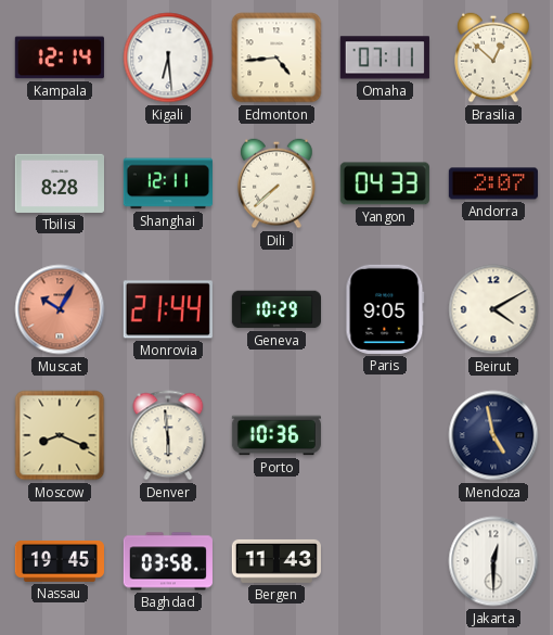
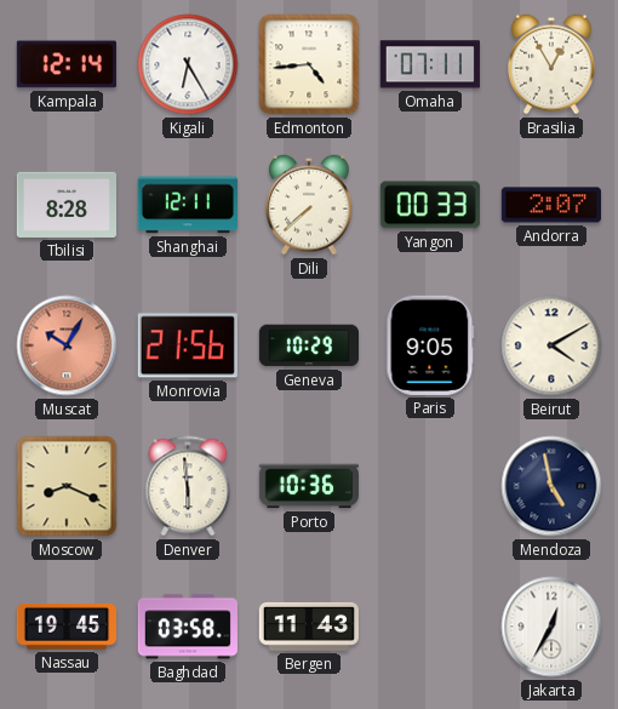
Kigali: 6:29 -> 6:25 (188, 64)
Brasilia: 12:52 -> 12:55 (551, 64)
Yangon: 04:33 -> 00:33 (430, 205)
Monrovia: 21:44 -> 21:56 (188, 345)
Jakarta: 12:30 -> 12:35 (551, 627)
